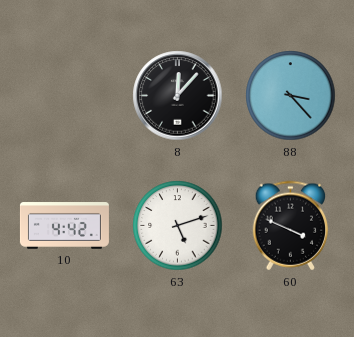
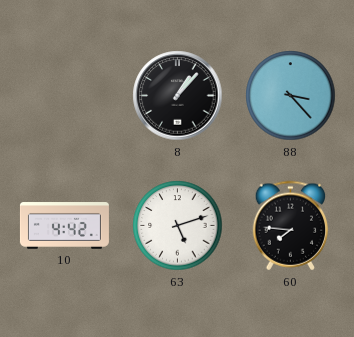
8: 12:07 -> 1:07 (178, 96)
60: 3:49 -> 7:46 (290, 226)
